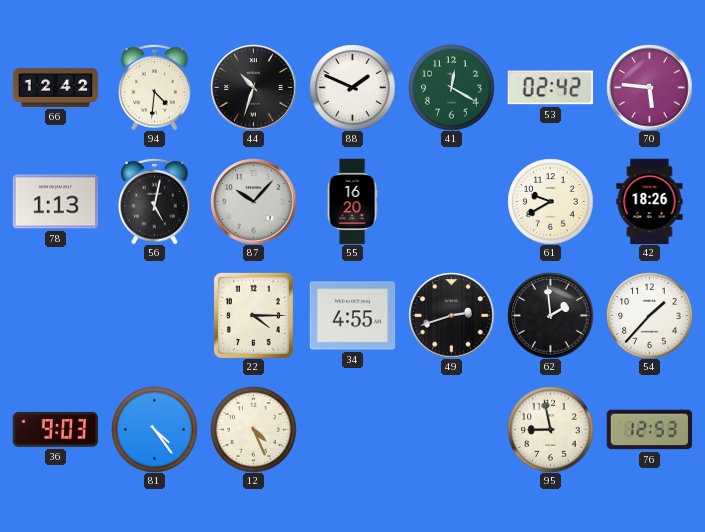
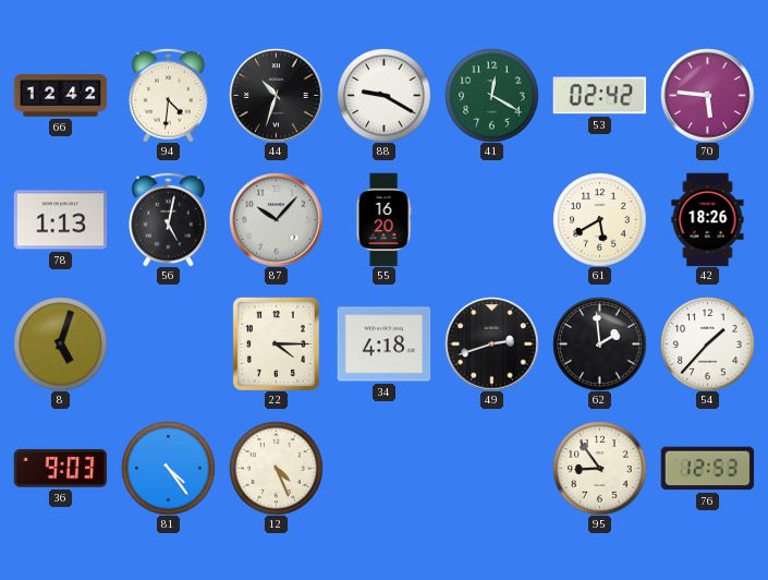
88: 1:49 -> 9:20 (383, 95)
61: 9:40 -> 5:40 (599, 219)
8: none -> 5:03 (60, 343)
34: 4:55 -> 4:18 (383, 345)
95: 8:58 -> 8:54 (599, 468)
